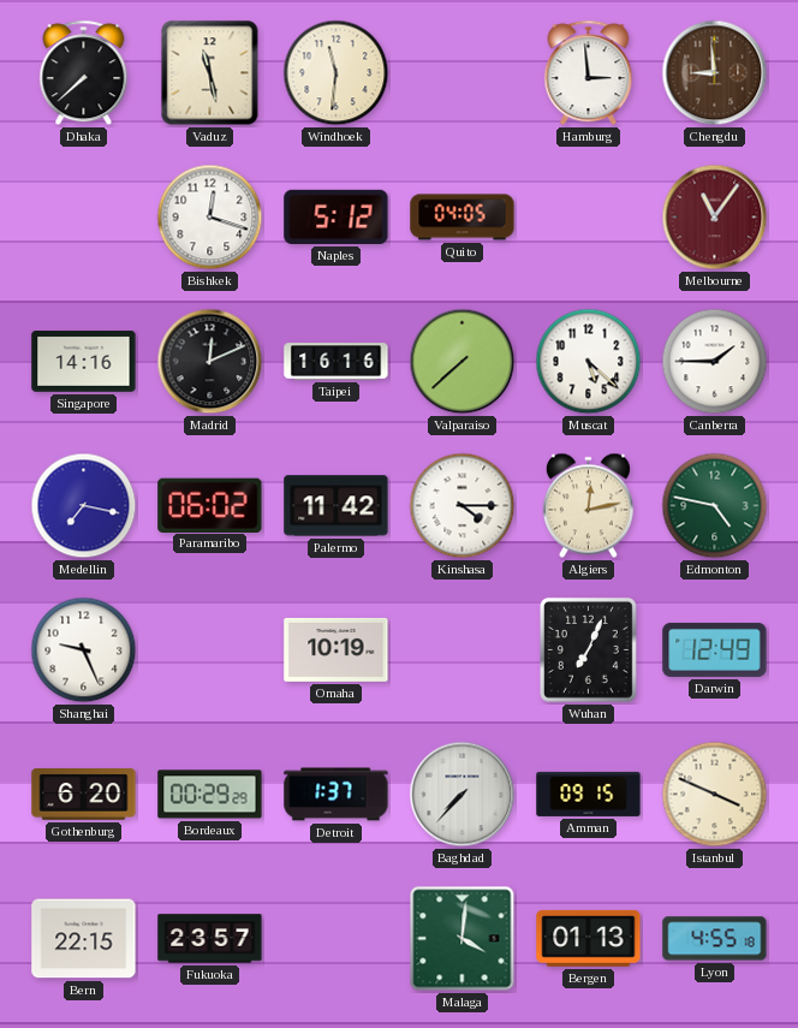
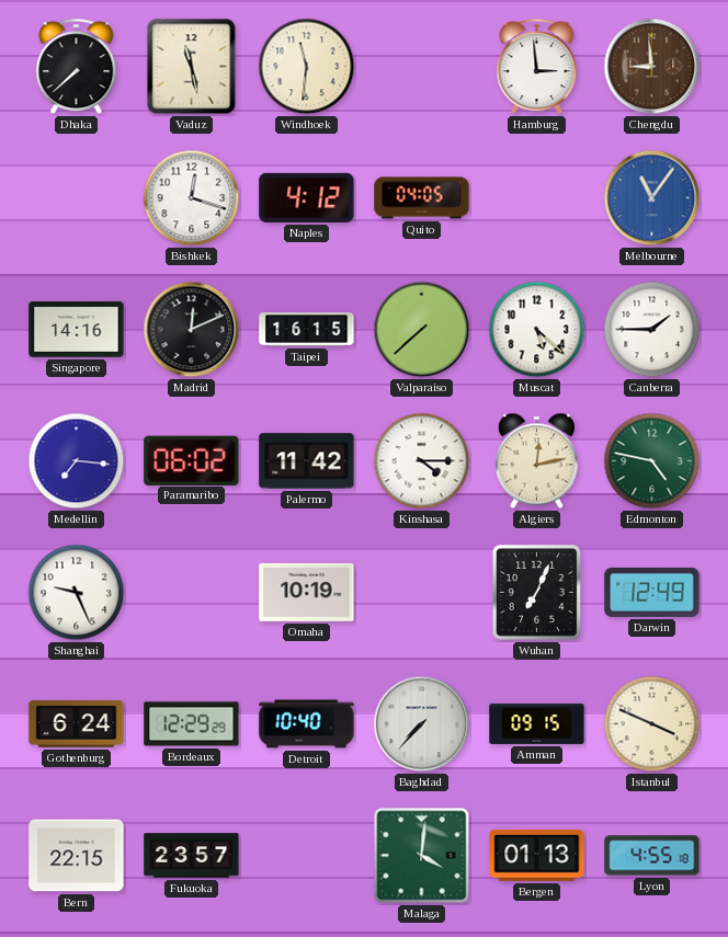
Naples: 5:12 -> 4:12 (307, 197)
Melbourne dial: burgundy -> blue (652, 198)
Taipei: 16:16 -> 16:15 (307, 330)
Medellin: 7:17 -> 7:16 (77, 461)
Gothenburg: 6:20 -> 6:24 (77, 724)
Bordeaux: 00:29 -> 12:29 (192, 724)
Detroit: 1:37 -> 10:40 (307, 724)
